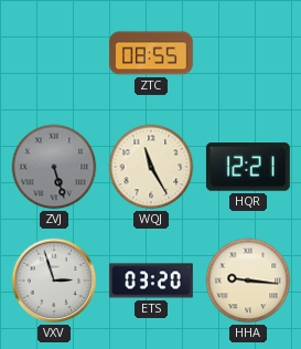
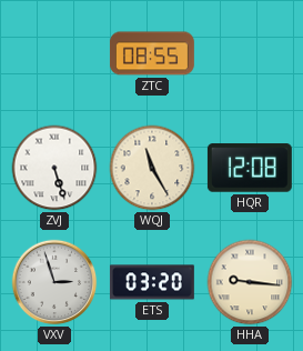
ZVJ dial: grey -> white (54, 168)
HQR: 12:21 -> 12:08 (250, 168)
